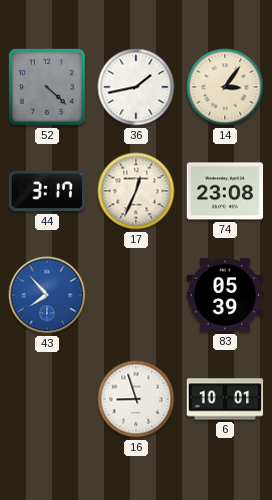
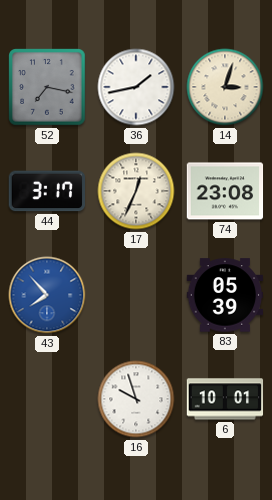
52: 4:22 -> 7:17 (47, 87)
14: 3:06 -> 3:03 (225, 87)
16: 8:57 -> 9:57 (136, 399)
